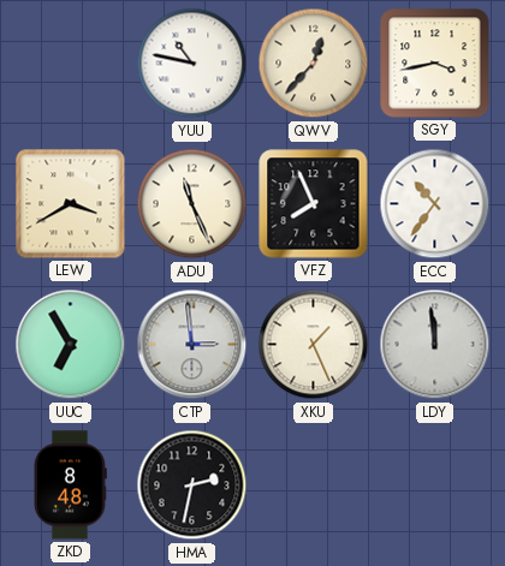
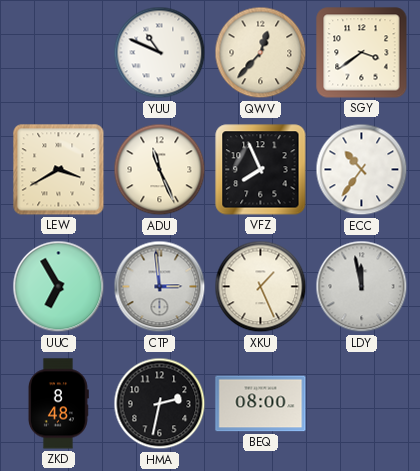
YUU: 10:47 -> 10:49 (160, 53)
SGY: 3:43 -> 3:39 (362, 53)
LDY: 11:59 -> 11:58 (362, 287)
BEQ: none -> 08:00 (261, 404)
